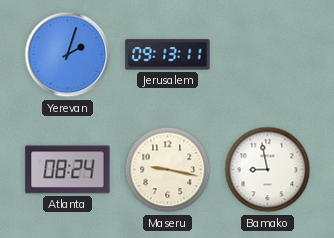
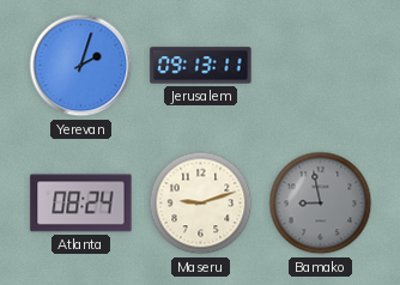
Maseru: 9:17 -> 9:12 (201, 204)
Bamako dial: white -> grey (321, 204)
